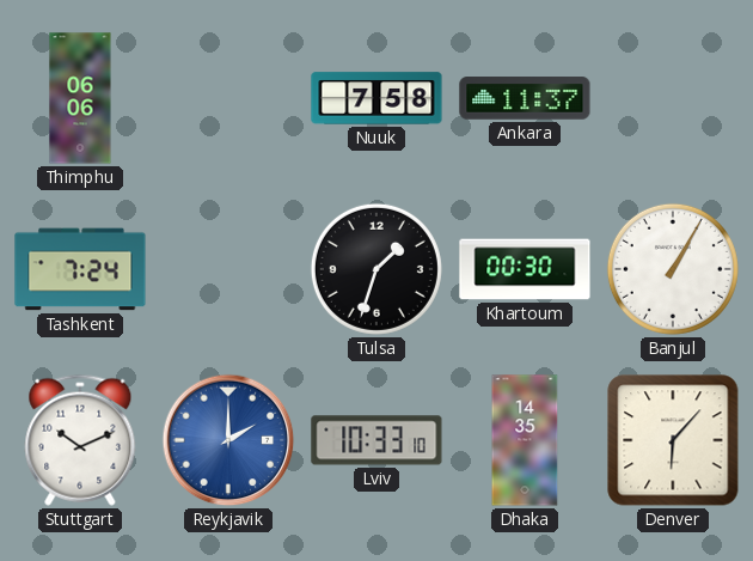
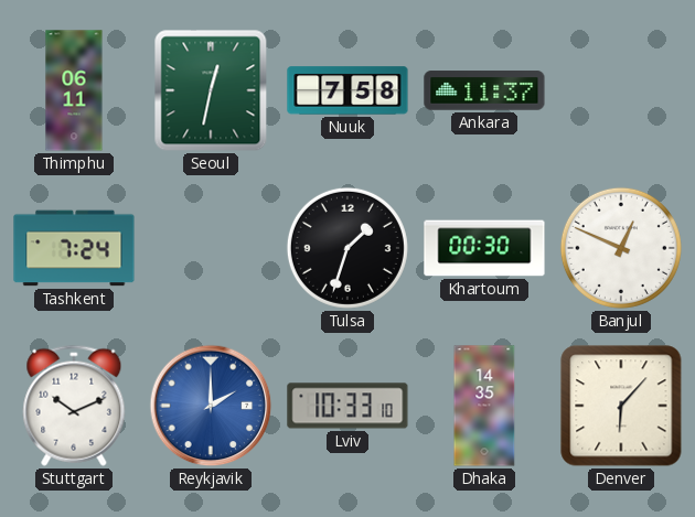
Thimphu: 06:06 -> 06:11 (74, 90)
Seoul: none -> 12:32 (211, 90)
Banjul: 1:05 -> 12:49 (621, 248)
